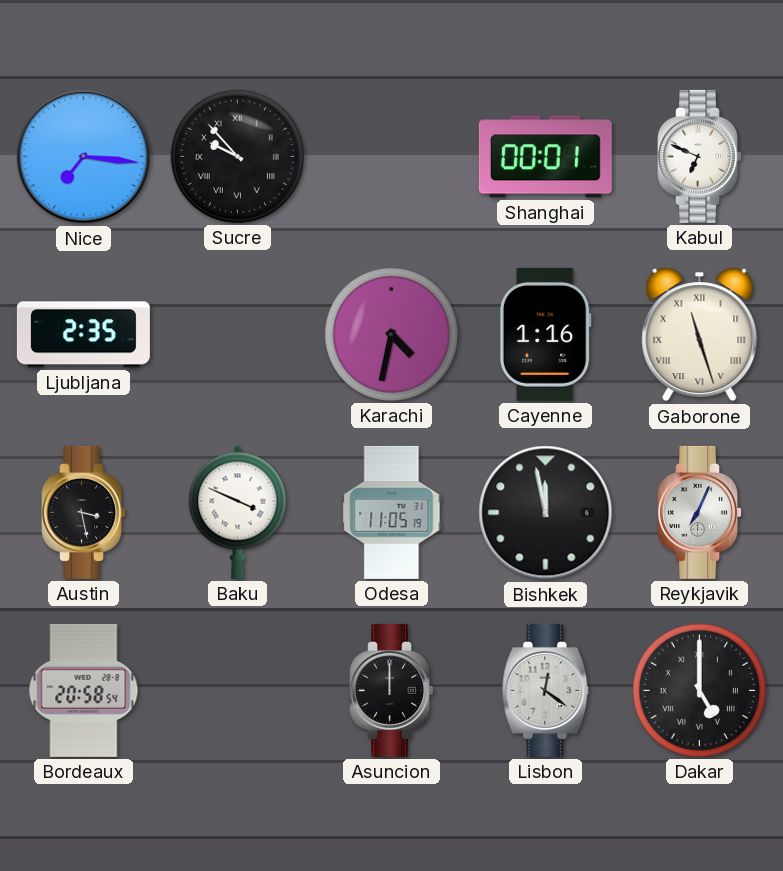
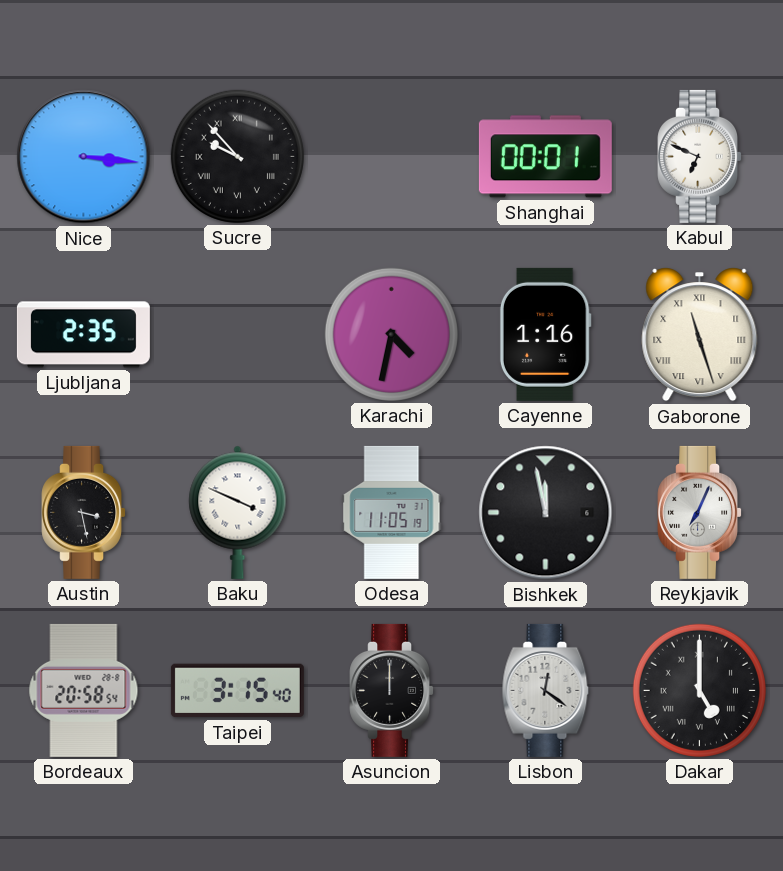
Nice: 7:16 -> 3:16 (84, 157)
Taipei: none -> 3:15 (237, 691)
